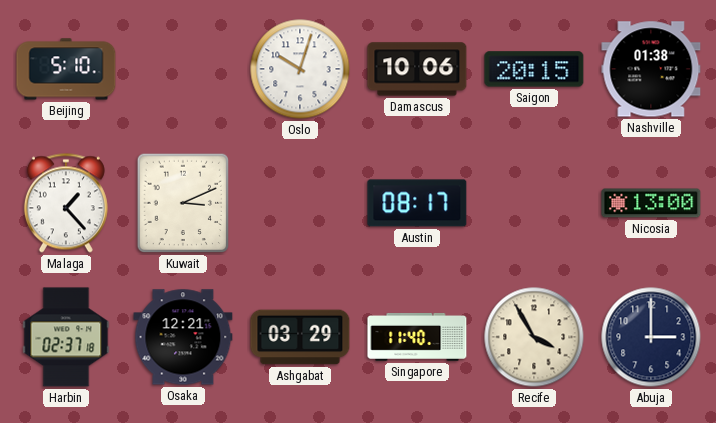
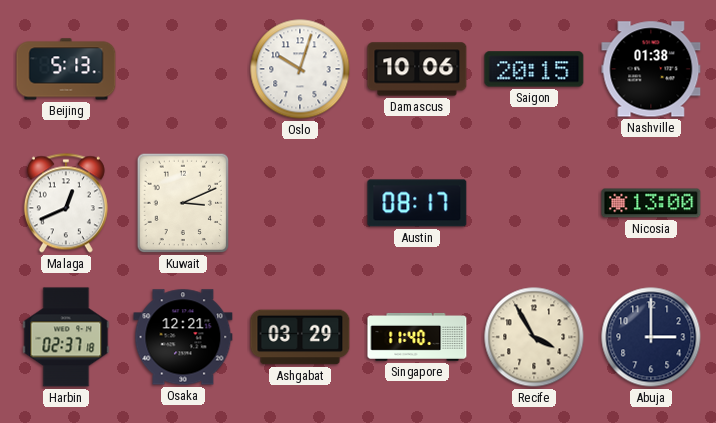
Beijing: 5:10 -> 5:13 (66, 69)
Malaga: 1:23 -> 12:41 (66, 203)
